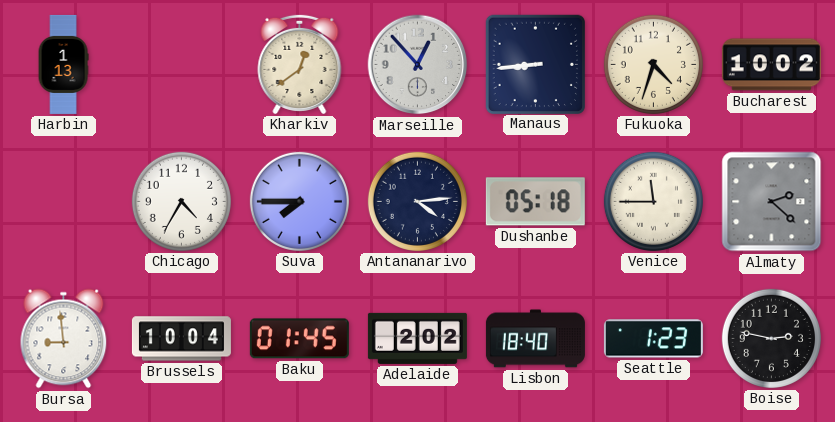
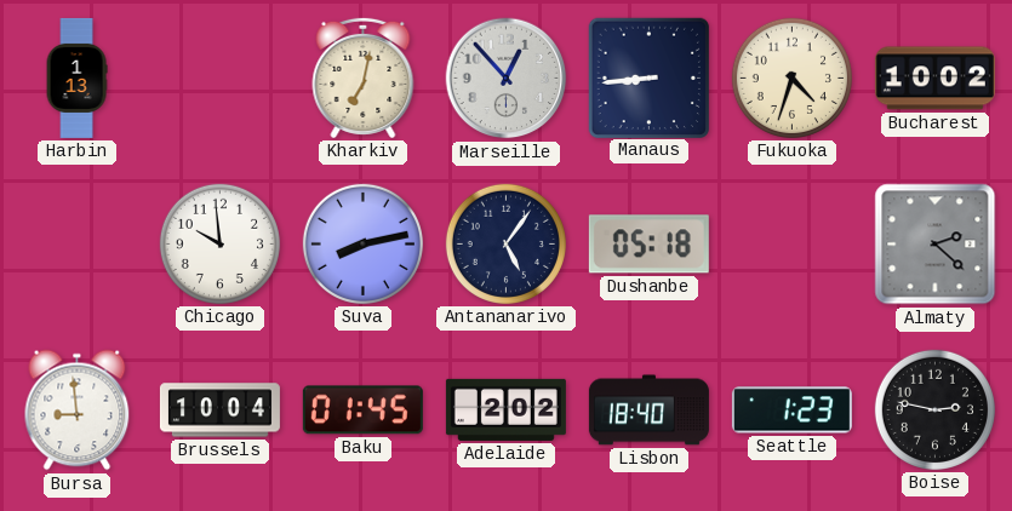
Kharkiv: 12:39 -> 7:02 (364, 77)
Chicago: 4:35 -> 9:59 (219, 243)
Suva: 7:45 -> 8:13 (362, 243)
Antananarivo: 4:14 -> 5:06 (505, 243)
Venice: 11:45 -> none (653, 201)
